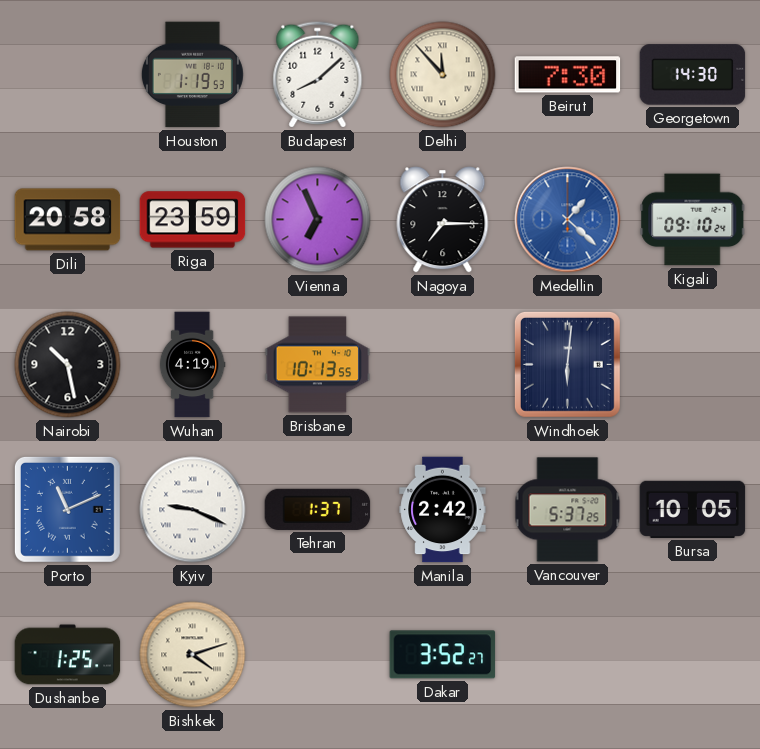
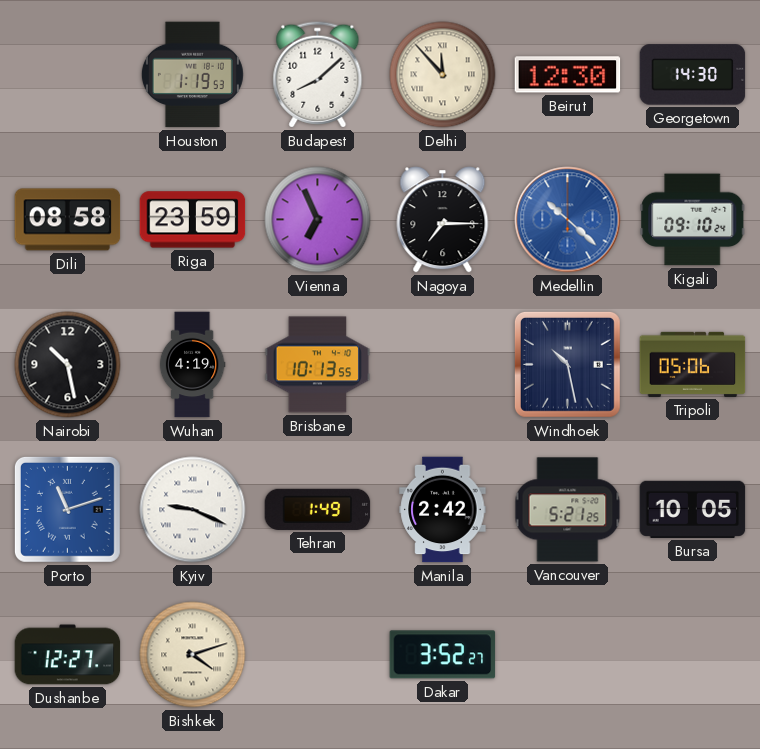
Beirut: 7:30 -> 12:30 (568, 75)
Dili: 20:58 -> 08:58 (68, 220)
Medellin: 1:22 -> 10:22 (568, 220)
Windhoek: 6:01 -> 10:28 (567, 364)
Tripoli: none -> 05:06 (693, 364)
Porto: 11:11 -> 11:12 (67, 509)
Tehran: 1:37 -> 1:49 (318, 509)
Vancouver: 5:37 -> 5:21 (568, 510)
Dushanbe: 1:25 -> 12:27 (68, 655)
